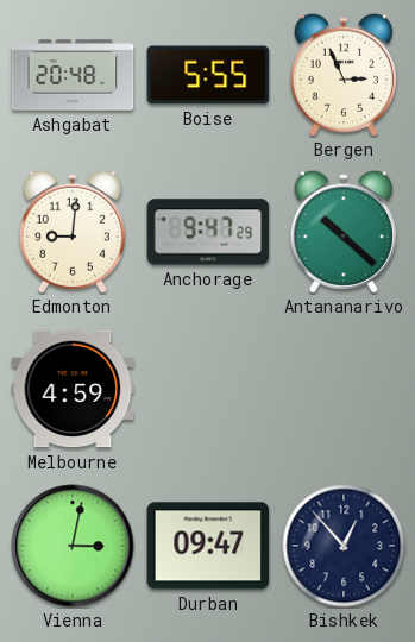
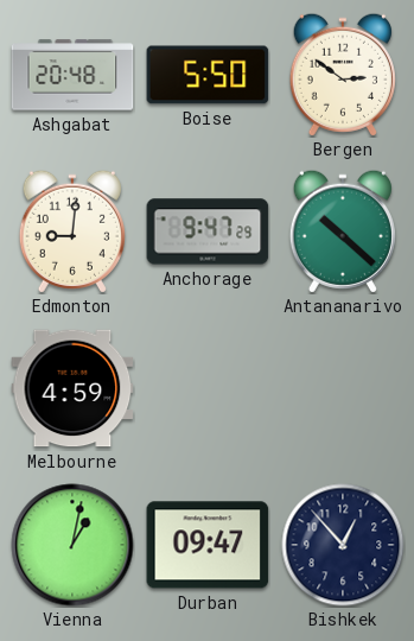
Boise: 5:55 -> 5:50 (208, 75)
Bergen: 2:56 -> 2:51 (343, 75)
Vienna: 3:02 -> 1:02 (72, 545)
